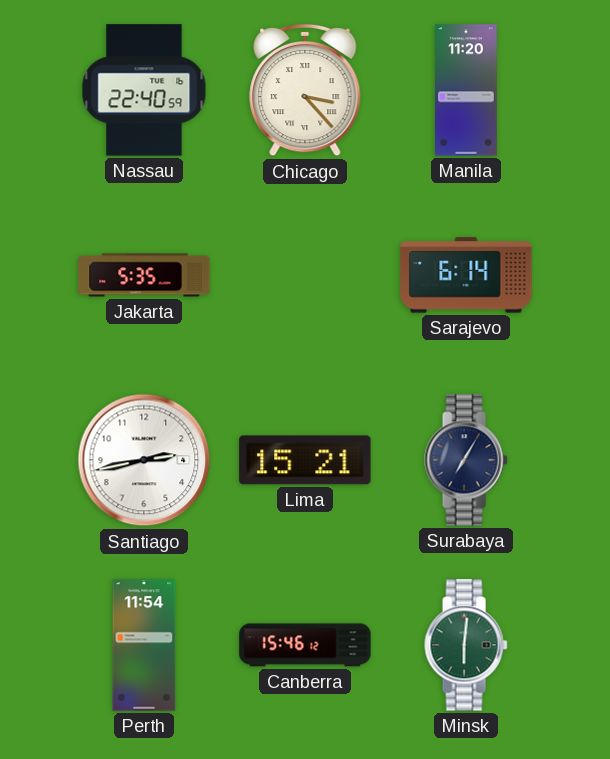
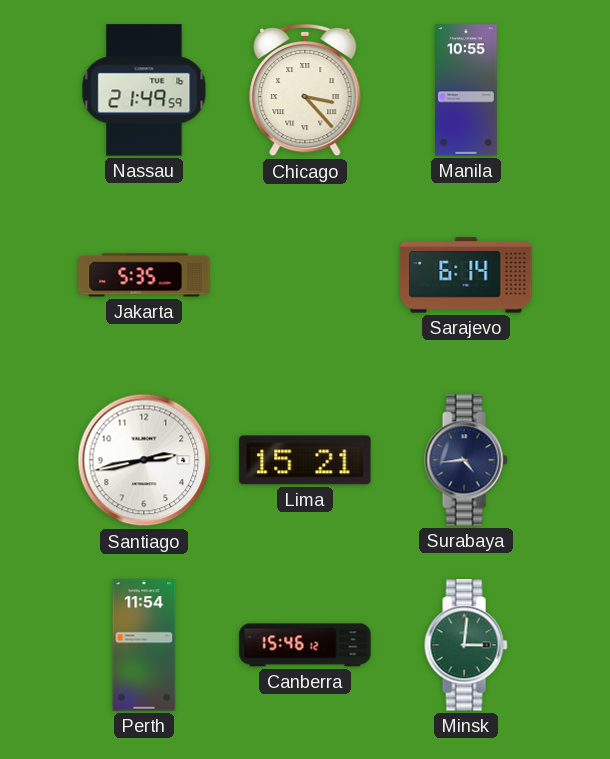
Nassau: 22:40 -> 21:49 (144, 90)
Manila: 11:20 -> 10:55 (467, 90)
Surabaya: 7:05 -> 4:44 (466, 460)
Minsk: 6:01 -> 3:01 (466, 645)
